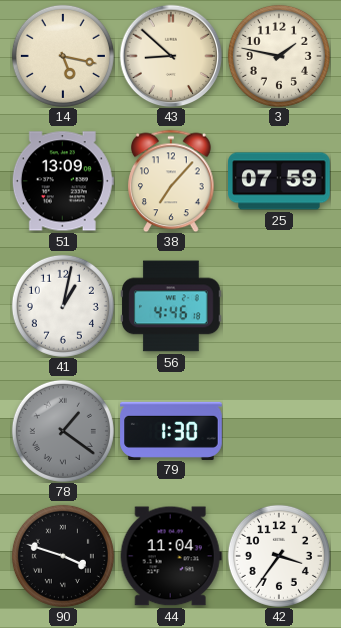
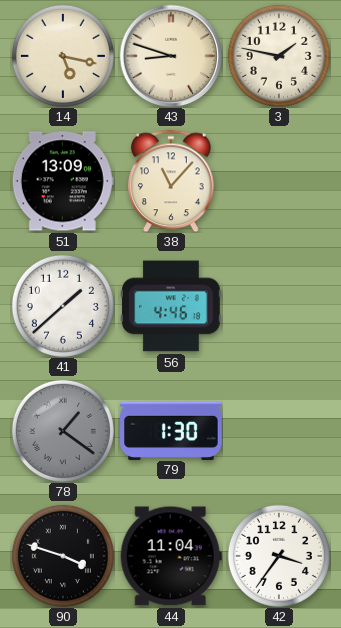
43: 8:52 -> 8:48 (171, 56)
38: 7:07 -> 11:07 (171, 181)
25: 07:59 -> none (279, 181)
41: 1:02 -> 1:38 (63, 306)
